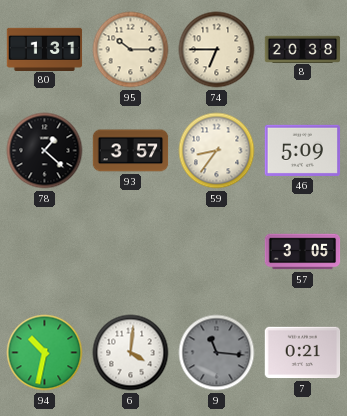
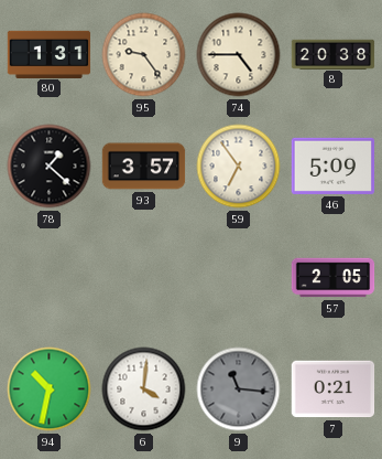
95: 10:15 -> 9:24 (144, 55)
74: 6:45 -> 4:45 (239, 55)
59: 8:36 -> 6:54 (239, 167)
57: 3:05 -> 2:05 (334, 278)
